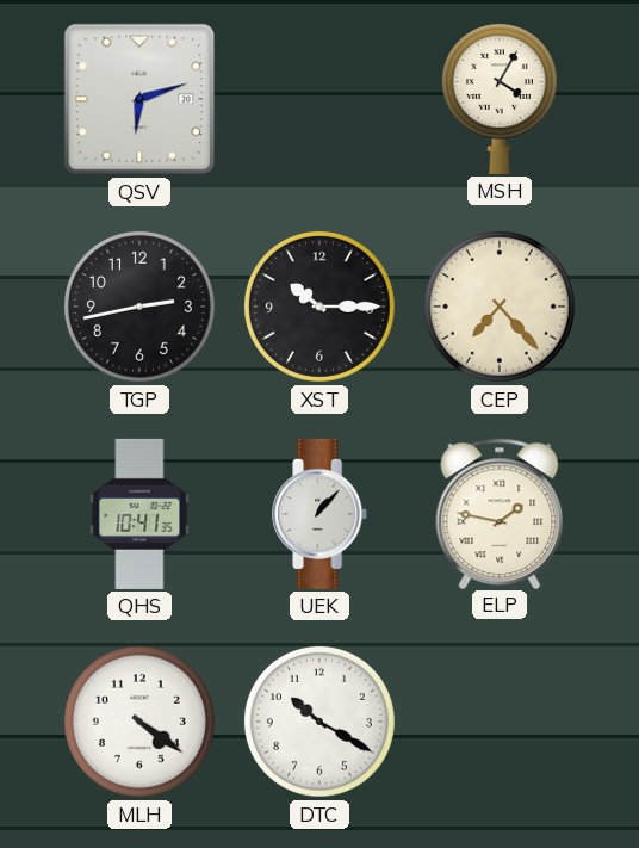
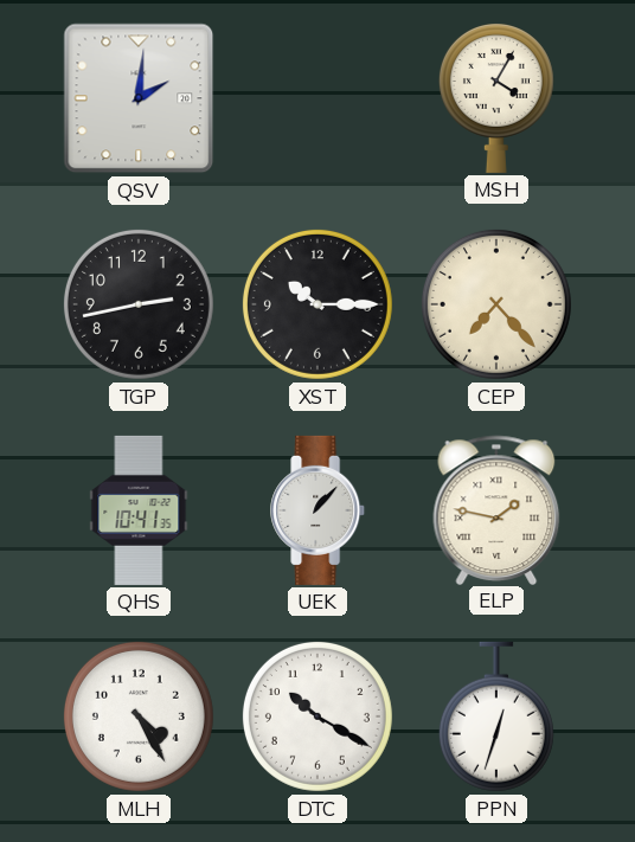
QSV: 6:12 -> 2:01 (139, 98)
MLH: 4:21 -> 4:25 (139, 716)
PPN: none -> 12:33 (496, 716)
